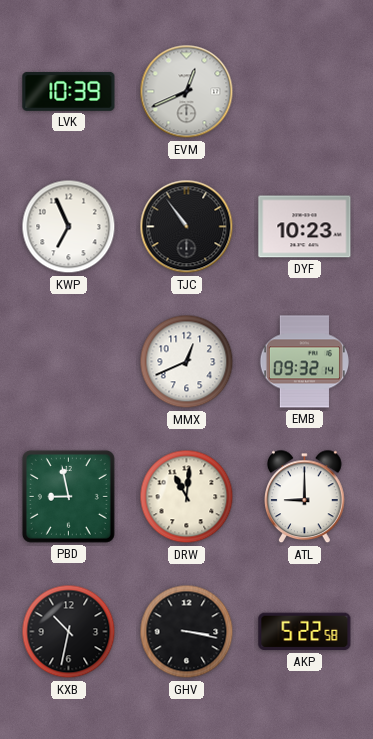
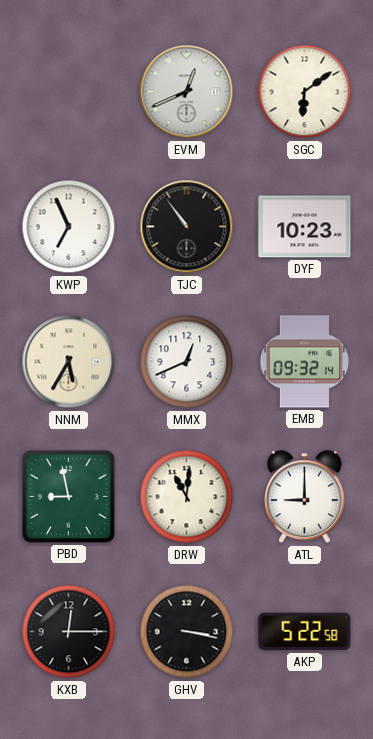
LVK: 10:39 -> none (69, 91)
SGC: none -> 6:09 (305, 92)
NNM: none -> 5:35 (69, 362)
KXB: 10:32 -> 12:15 (69, 632)
